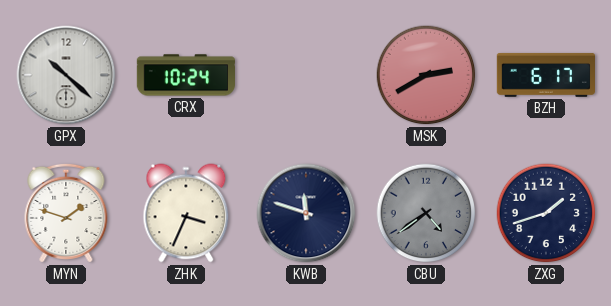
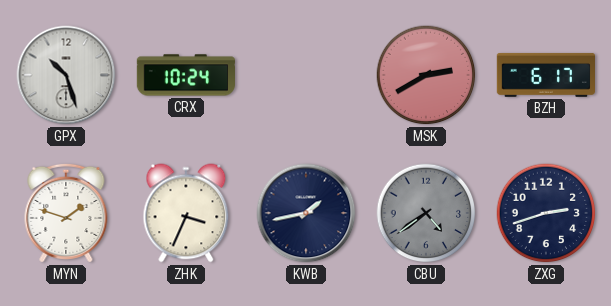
GPX: 10:22 -> 10:27 (66, 75)
KWB: 11:48 -> 1:43 (306, 213)
ZXG: 1:42 -> 2:42 (546, 213)
